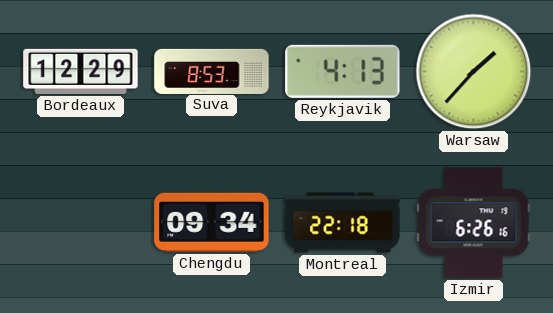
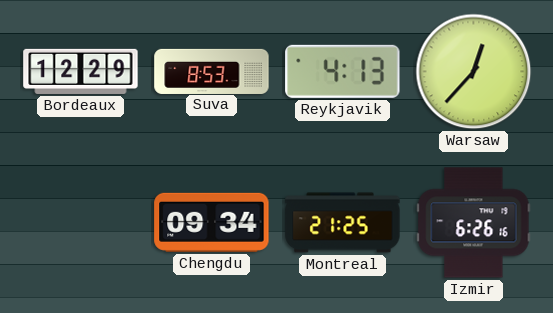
Warsaw: 1:37 -> 12:37 (474, 72)
Montreal: 22:18 -> 21:25 (343, 223)
